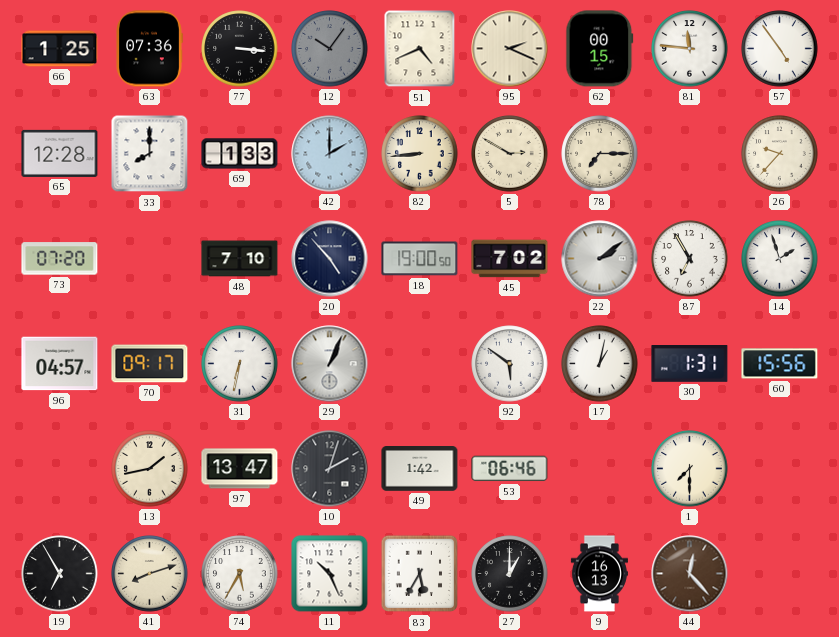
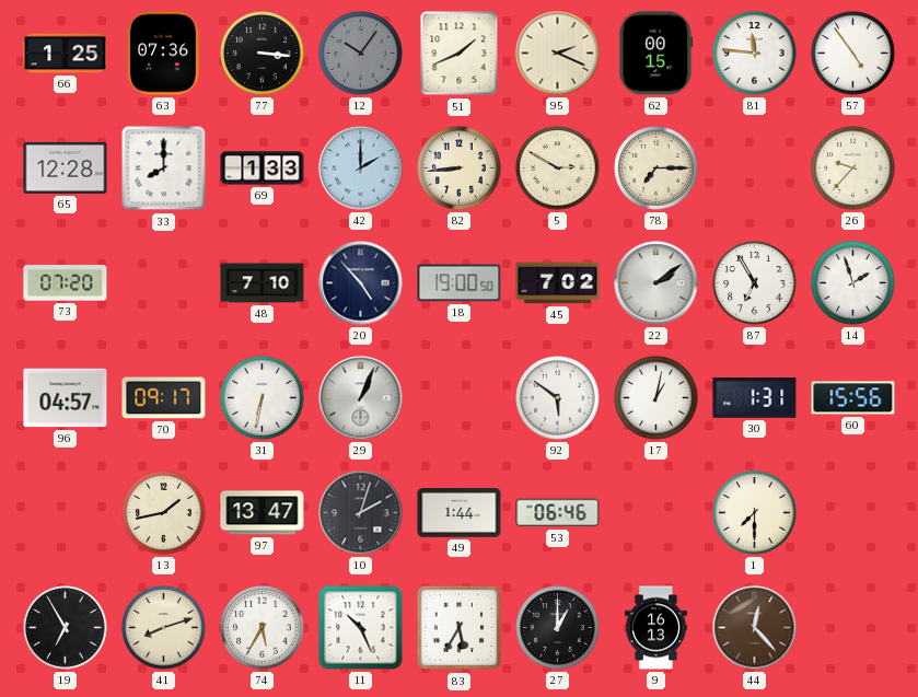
51: 4:41 -> 1:41 (460, 54)
49: 1:42 -> 1:44 (460, 513)
